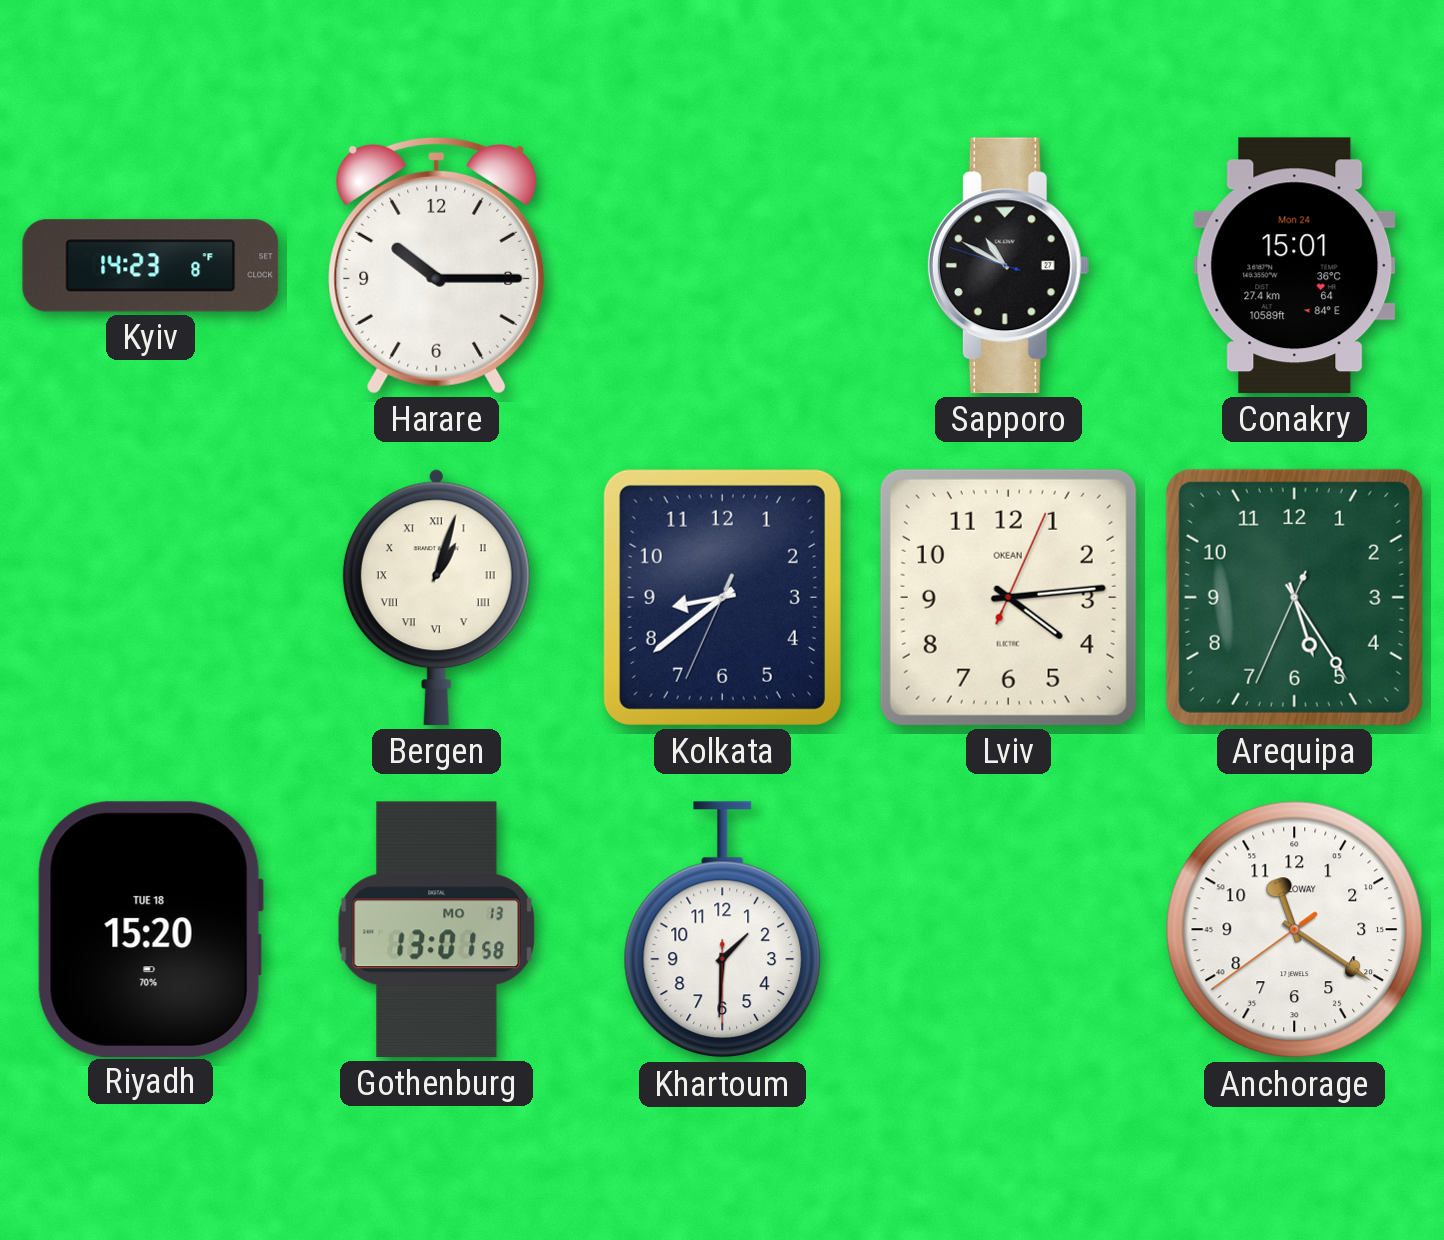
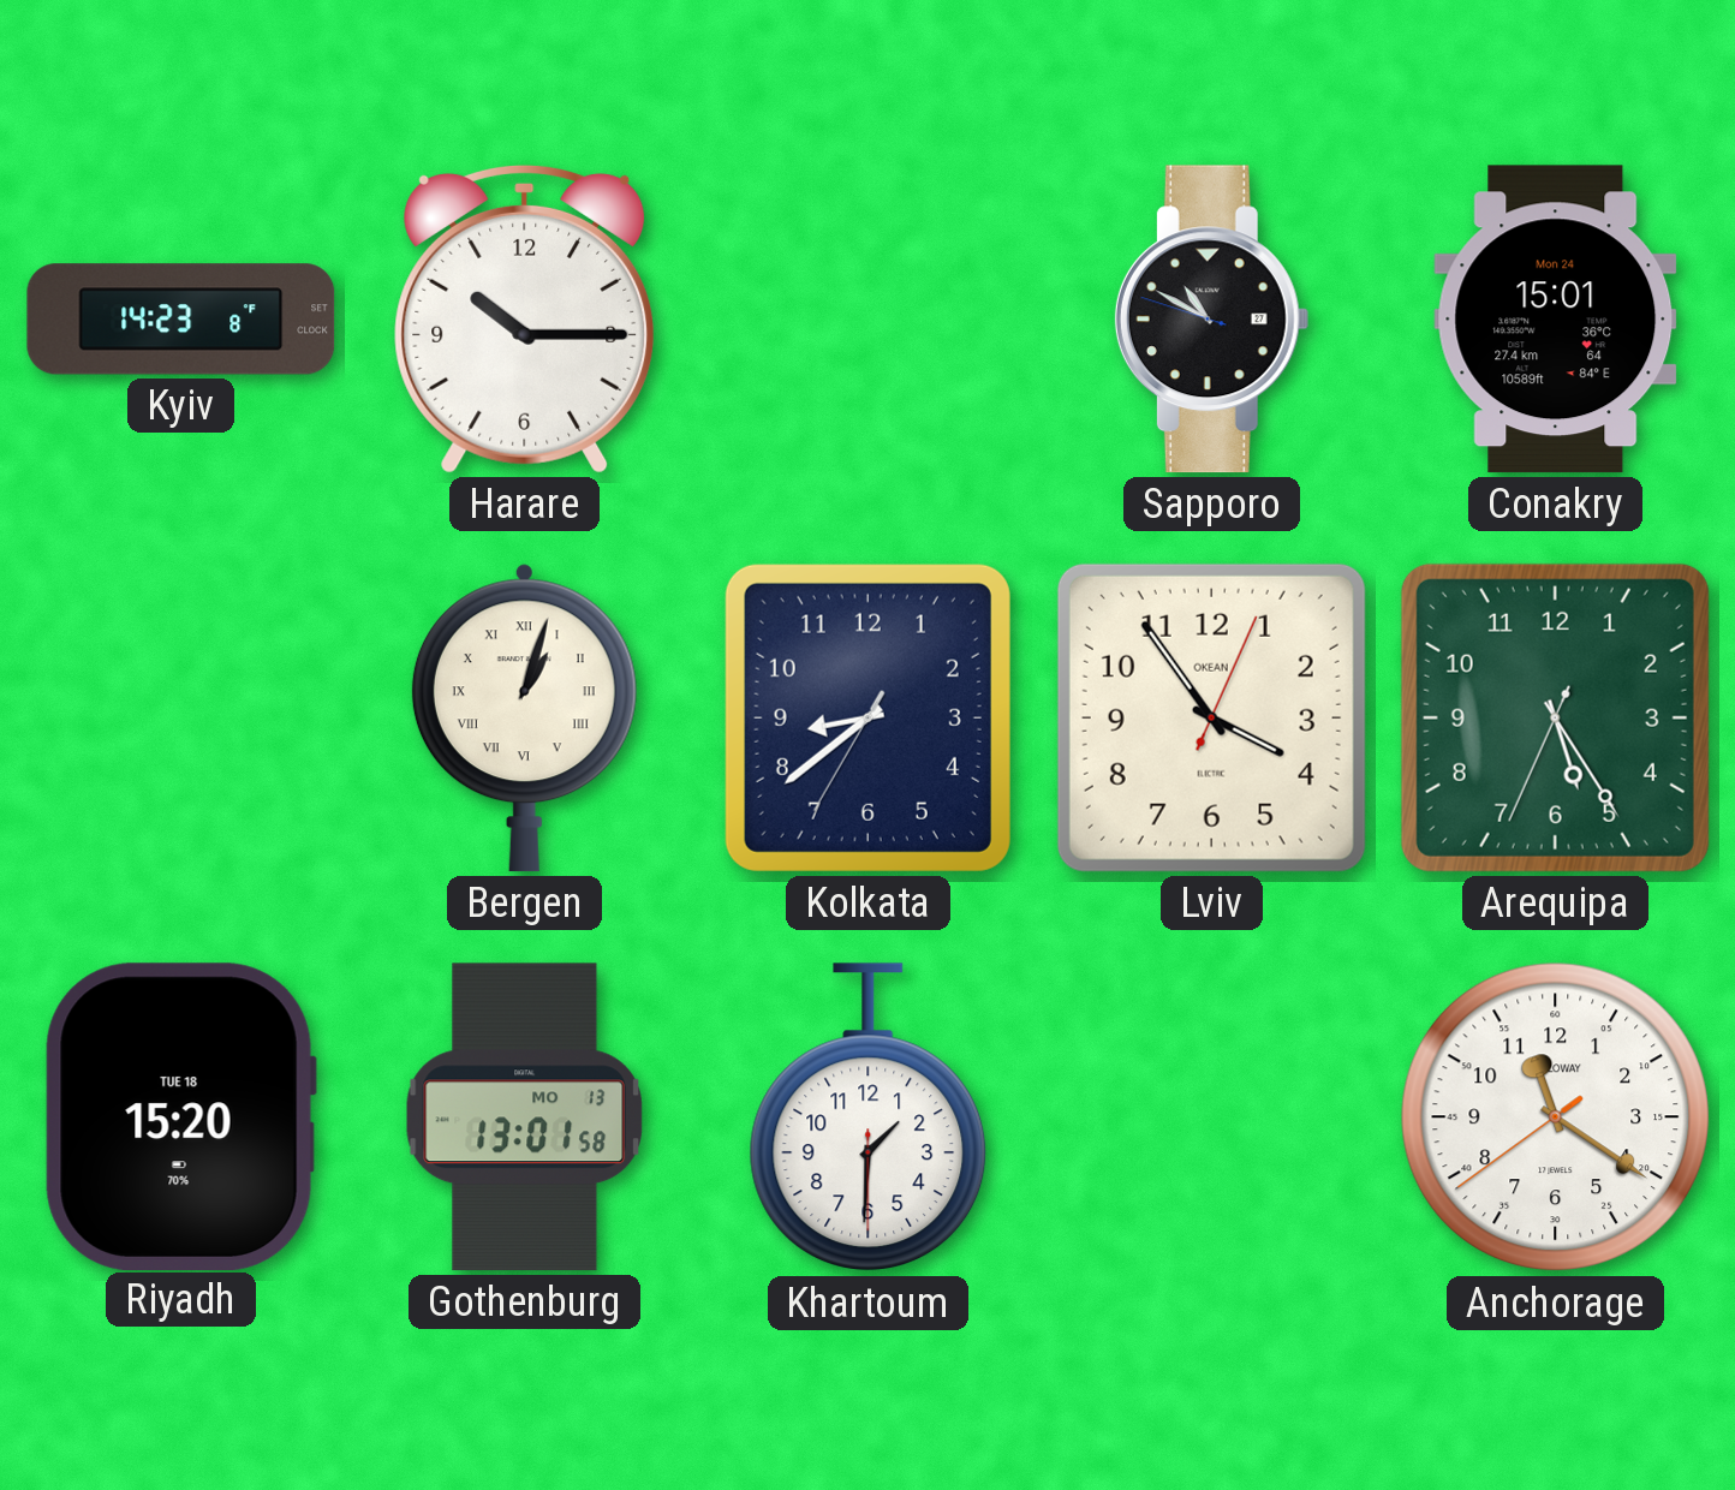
Kolkata: 8:38:34 -> 8:38:35 (867, 717)
Lviv: 4:14 -> 3:54 (1211, 717)
